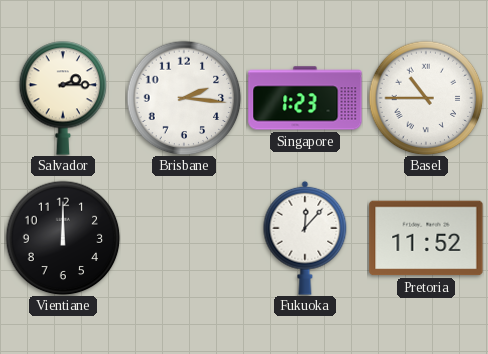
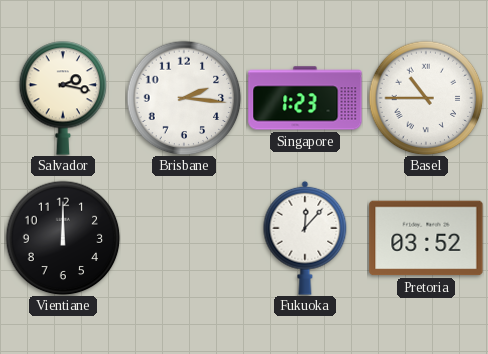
Salvador: 2:15 -> 2:17 (63, 98)
Pretoria: 11:52 -> 03:52 (426, 238)
